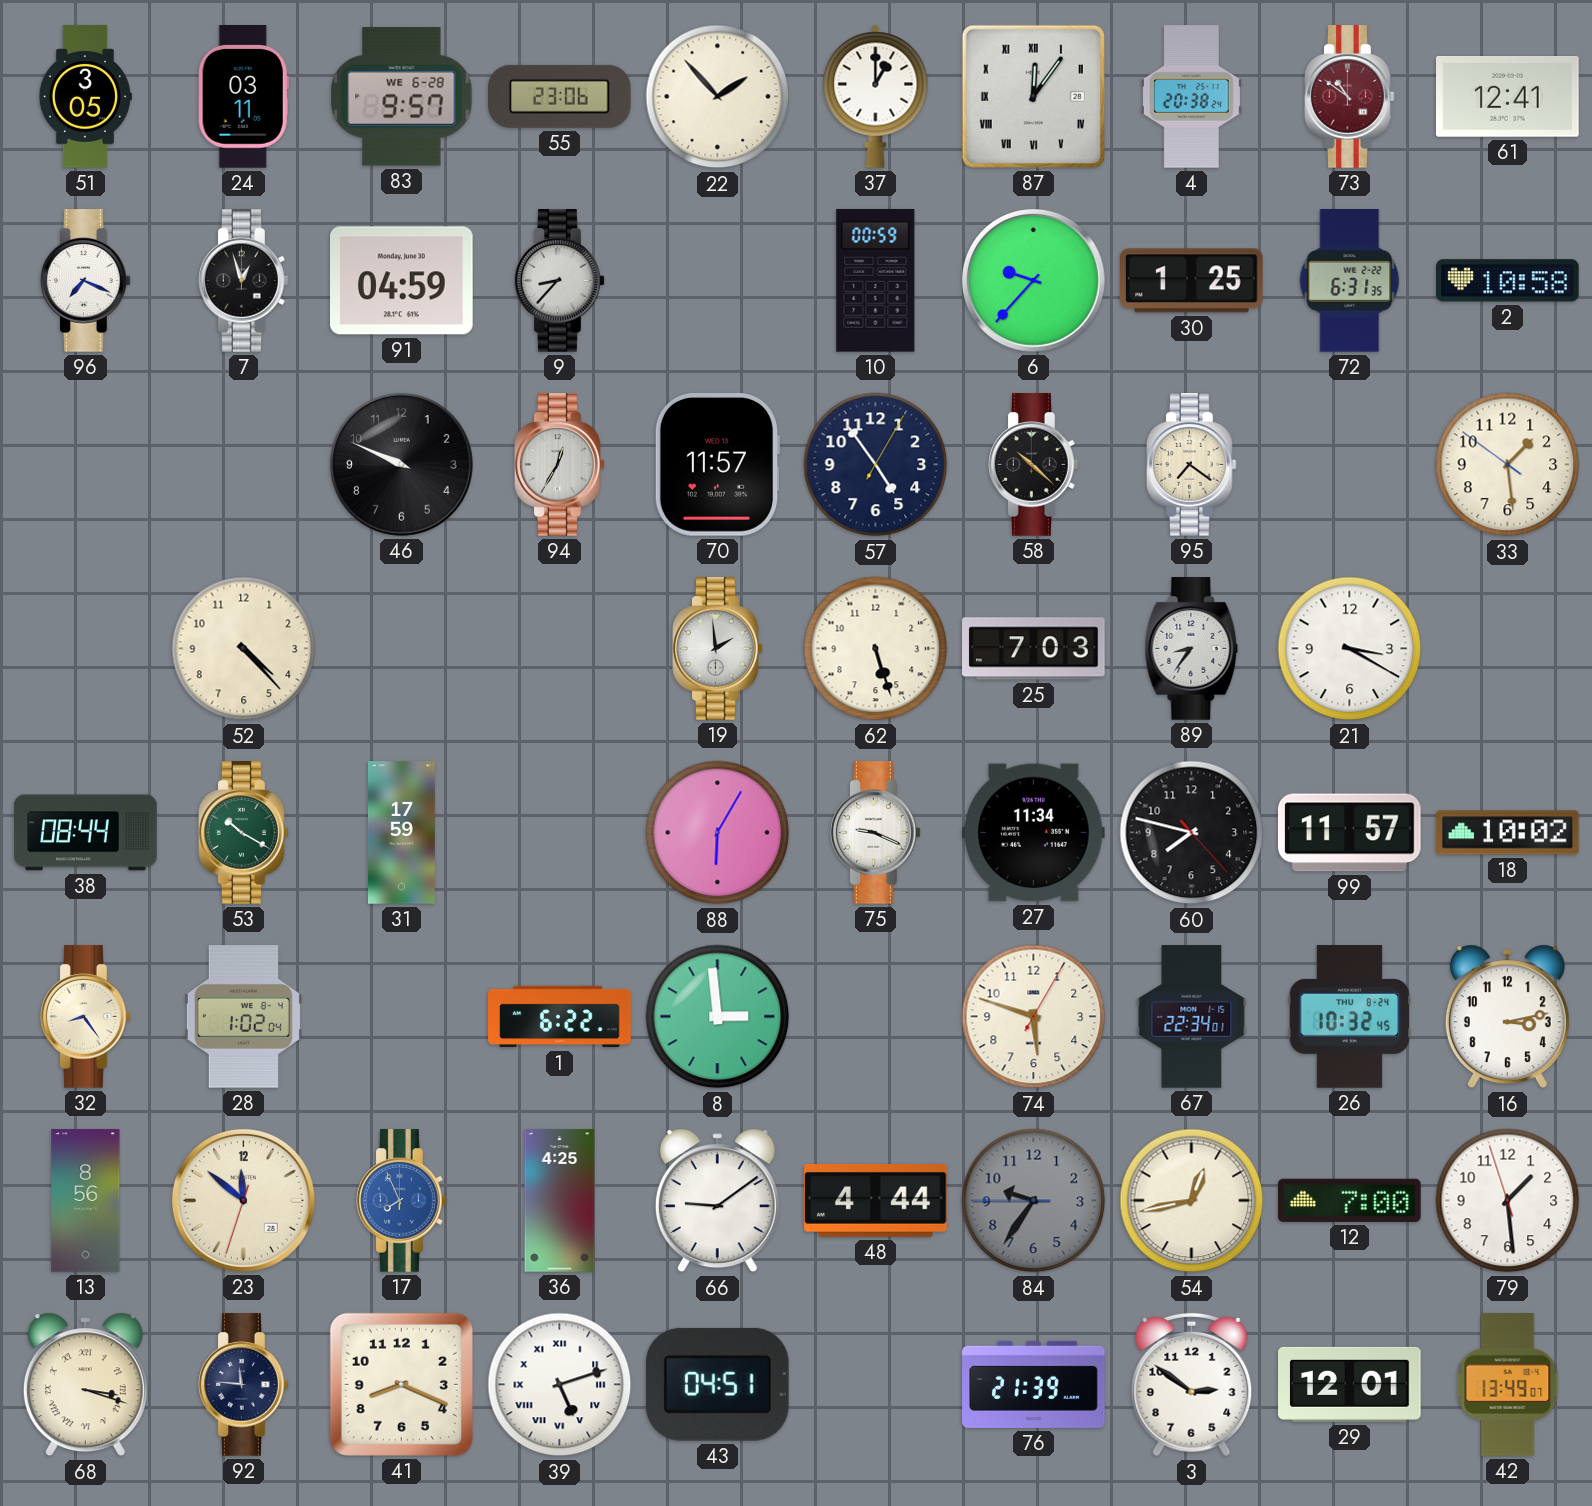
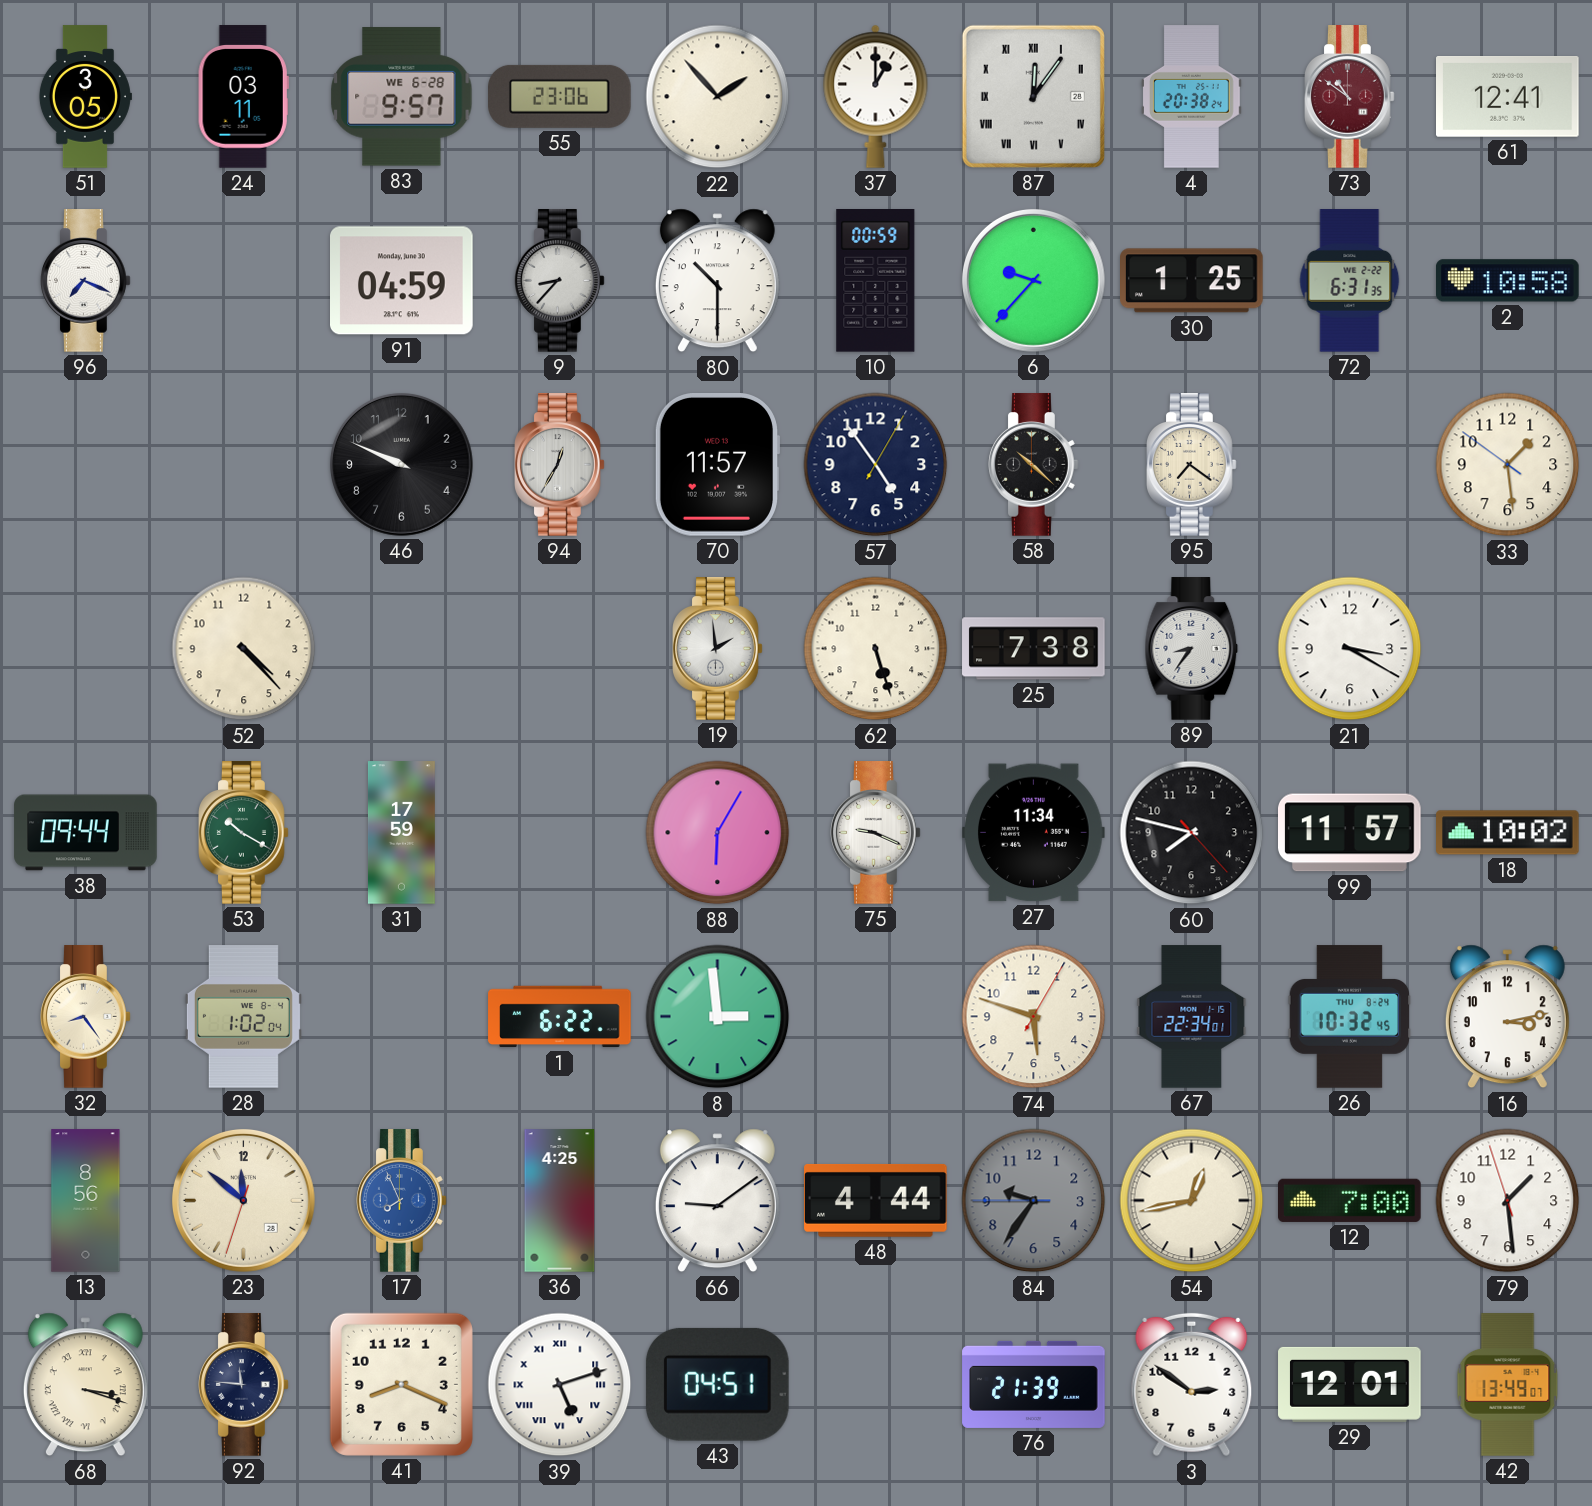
7: 12:57 -> none (244, 281)
80: none -> 10:30 (717, 281)
25: 7:03 -> 7:38 (1034, 649)
38: 08:44 -> 09:44 (86, 833)
